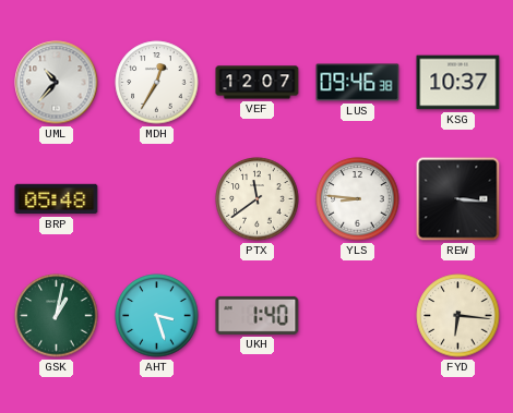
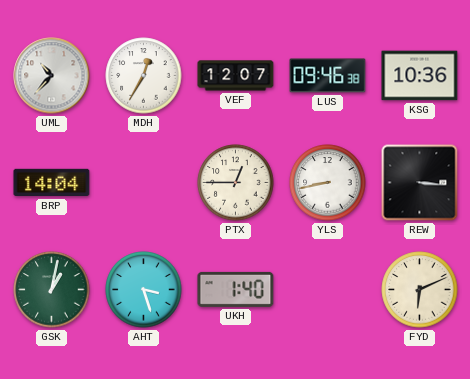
KSG: 10:37 -> 10:36 (420, 76)
BRP: 05:48 -> 14:04 (52, 183)
PTX: 11:39 -> 12:45 (236, 183)
YLS: 8:46 -> 8:43 (328, 183)
FYD: 6:16 -> 6:11 (420, 290)
